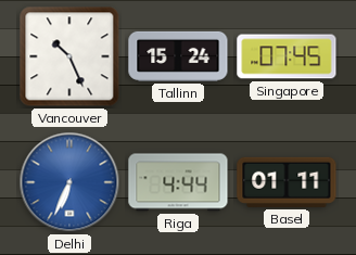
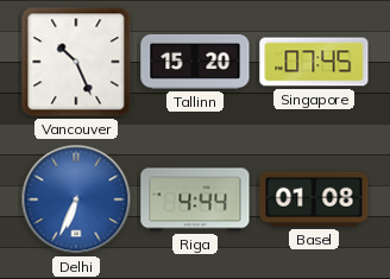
Tallinn: 15:24 -> 15:20 (195, 62)
Basel: 01:11 -> 01:08 (314, 199)
